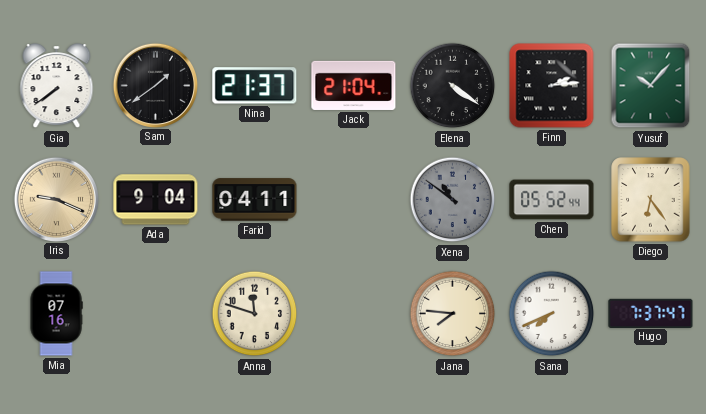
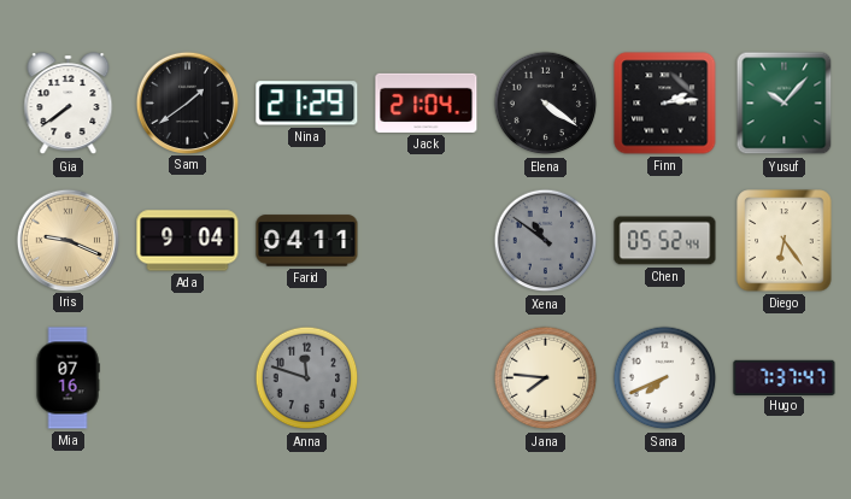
Nina: 21:37 -> 21:29 (307, 104)
Anna dial: cream -> grey (307, 378)
